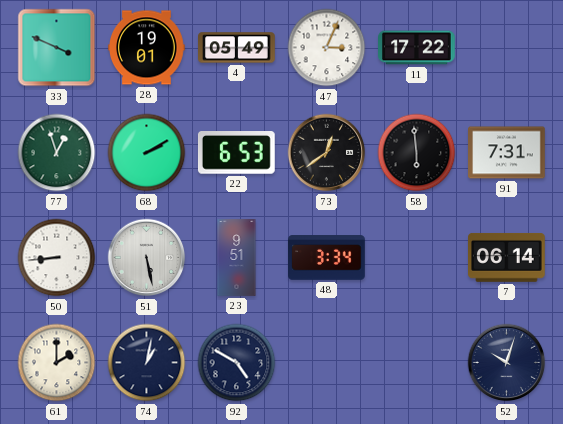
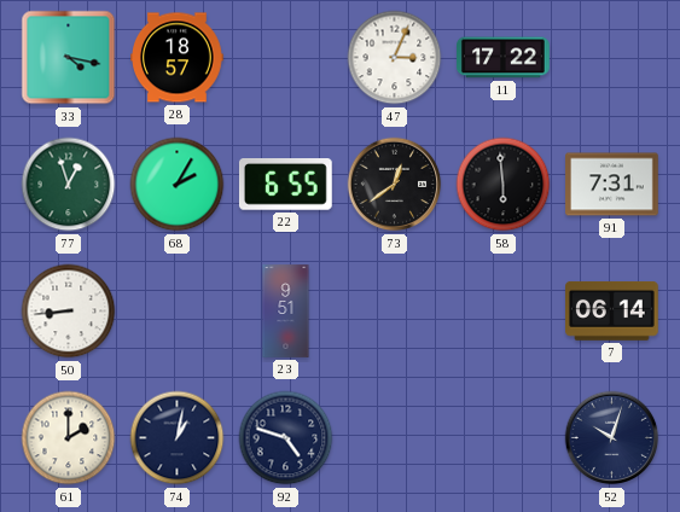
33: 3:49 -> 4:17 (69, 58)
28: 19:01 -> 18:57 (178, 58)
4: 05:49 -> none (237, 48)
68: 2:10 -> 2:05 (178, 185)
22: 6:53 -> 6:55 (285, 185)
51: 5:28 -> none (147, 258)
48: 3:34 -> none (327, 258)
92: 4:50 -> 4:48 (286, 438)
